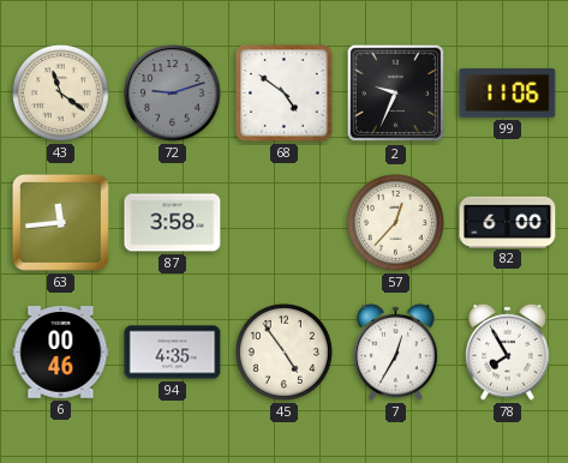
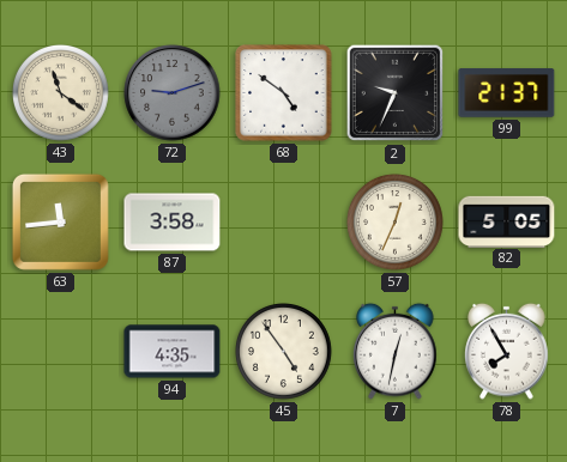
99: 11:06 -> 21:37 (507, 93)
57: 12:37 -> 12:34 (396, 223)
82: 6:00 -> 5:05 (507, 221)
6: 00:46 -> none (61, 353)
7: 12:35 -> 12:32 (396, 351)
